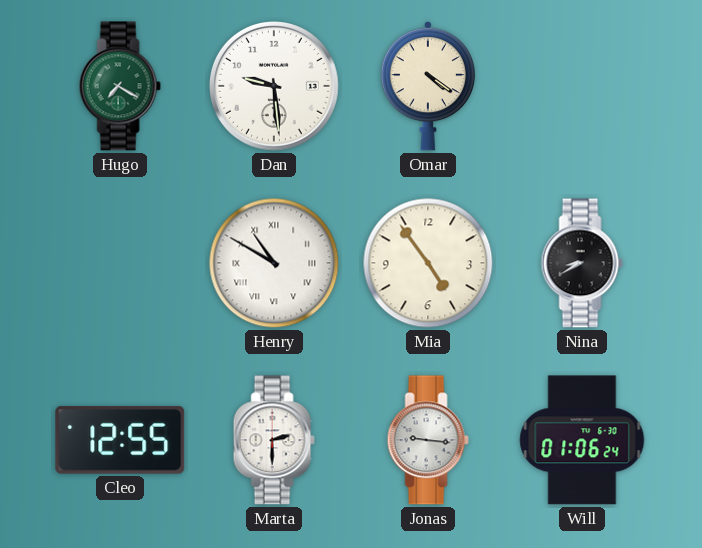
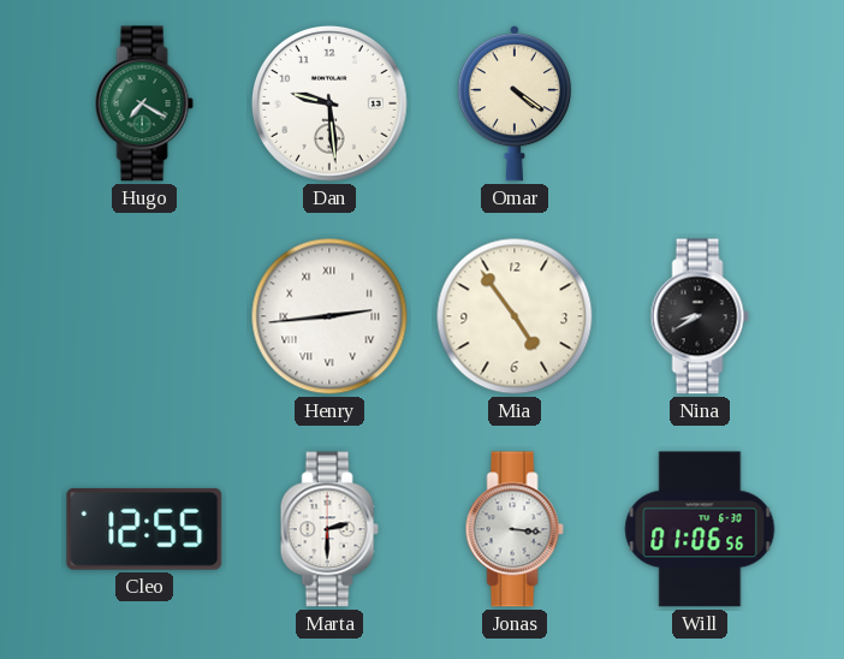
Henry: 10:50 -> 2:44 (329, 316)
Jonas: 9:16 -> 3:16 (515, 529)
Will: 01:06:24 -> 01:06:56 (700, 529)
